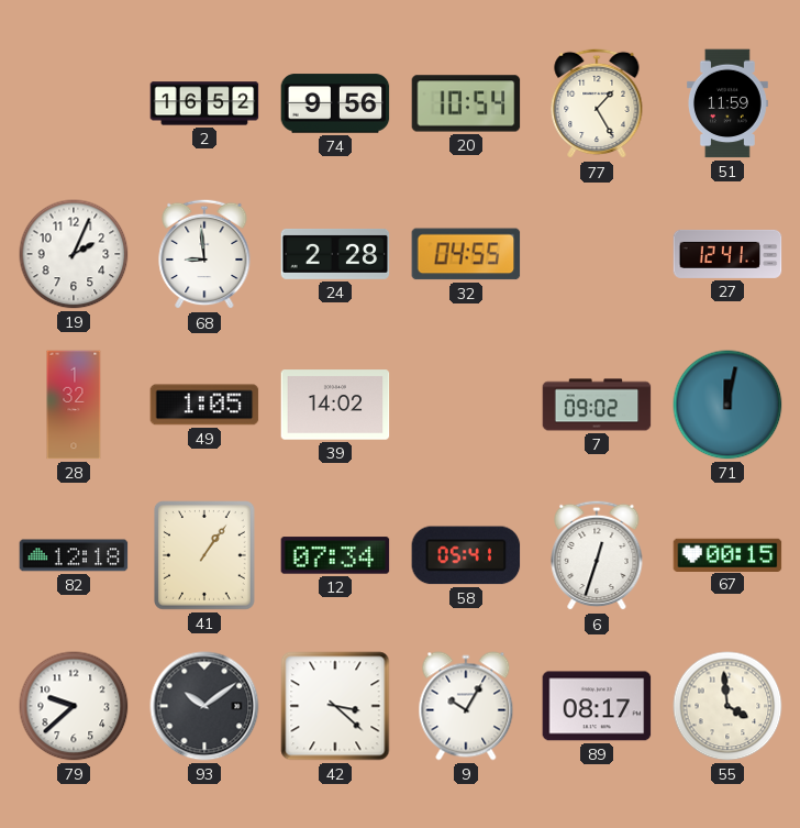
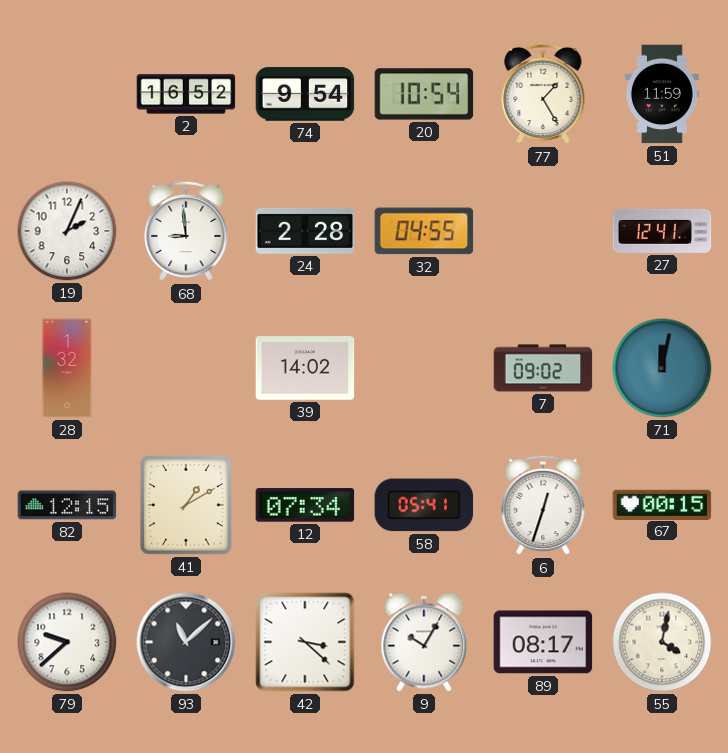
74: 9:56 -> 9:54 (305, 94)
49: 1:05 -> none (204, 405)
82: 12:18 -> 12:15 (67, 505)
41: 1:06 -> 1:10 (187, 506)
93: 10:09 -> 11:08 (186, 642)
55: 3:59 -> 4:02 (662, 642)
